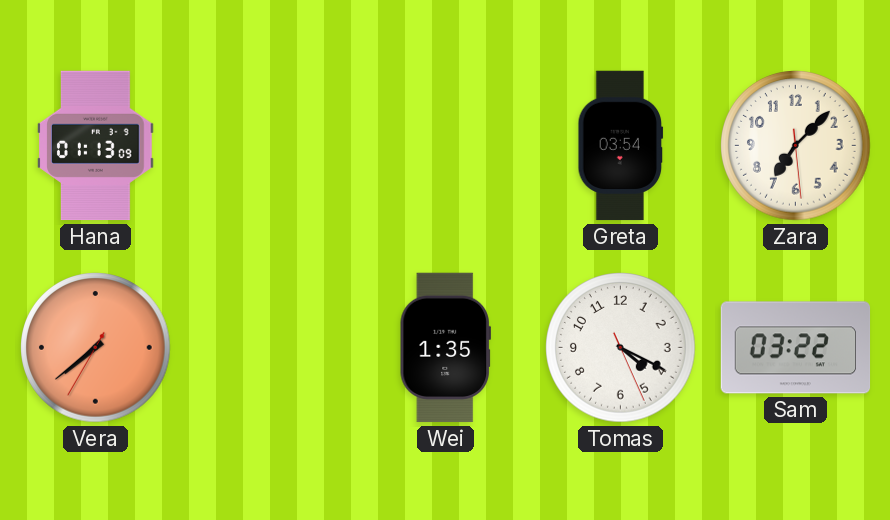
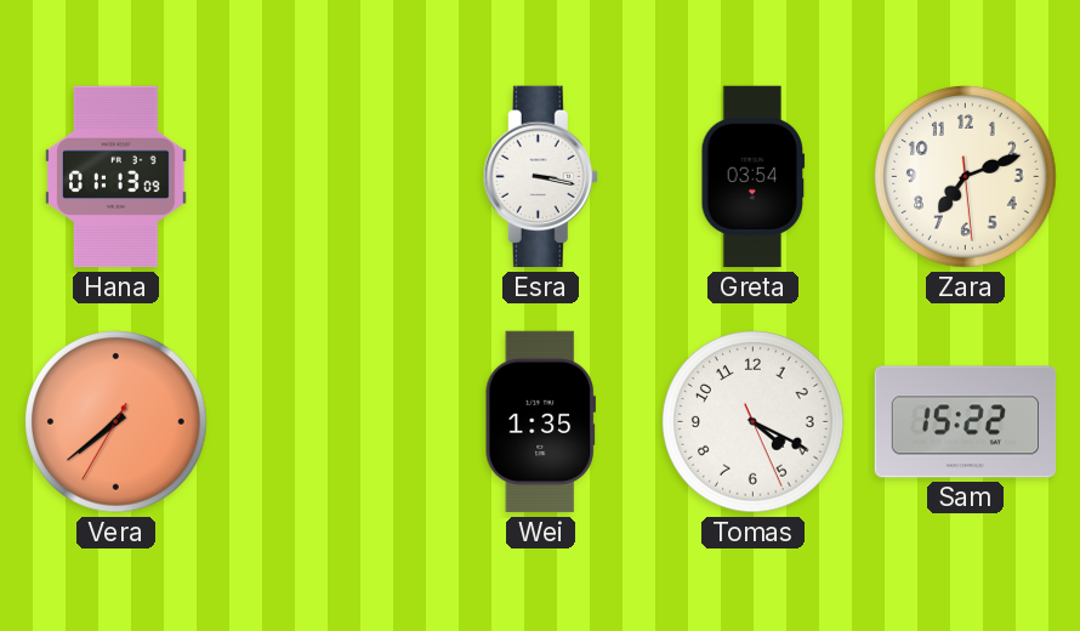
Esra: none -> 3:17 (540, 177)
Zara: 7:07 -> 7:11 (966, 177)
Sam: 03:22 -> 15:22 (966, 422)
